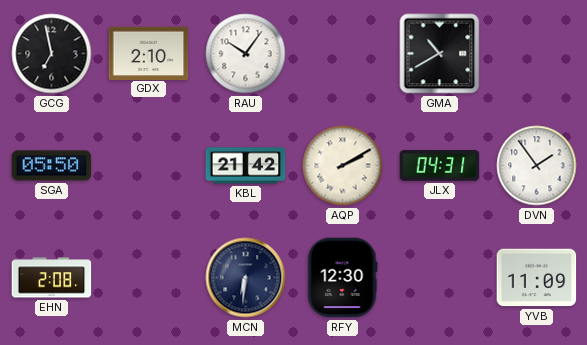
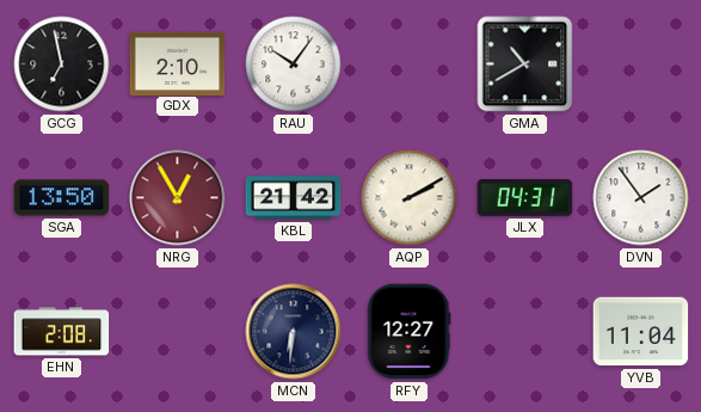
SGA: 05:50 -> 13:50 (62, 198)
NRG: none -> 12:55 (178, 198)
RFY: 12:30 -> 12:27 (410, 332)
YVB: 11:09 -> 11:04 (641, 332)
